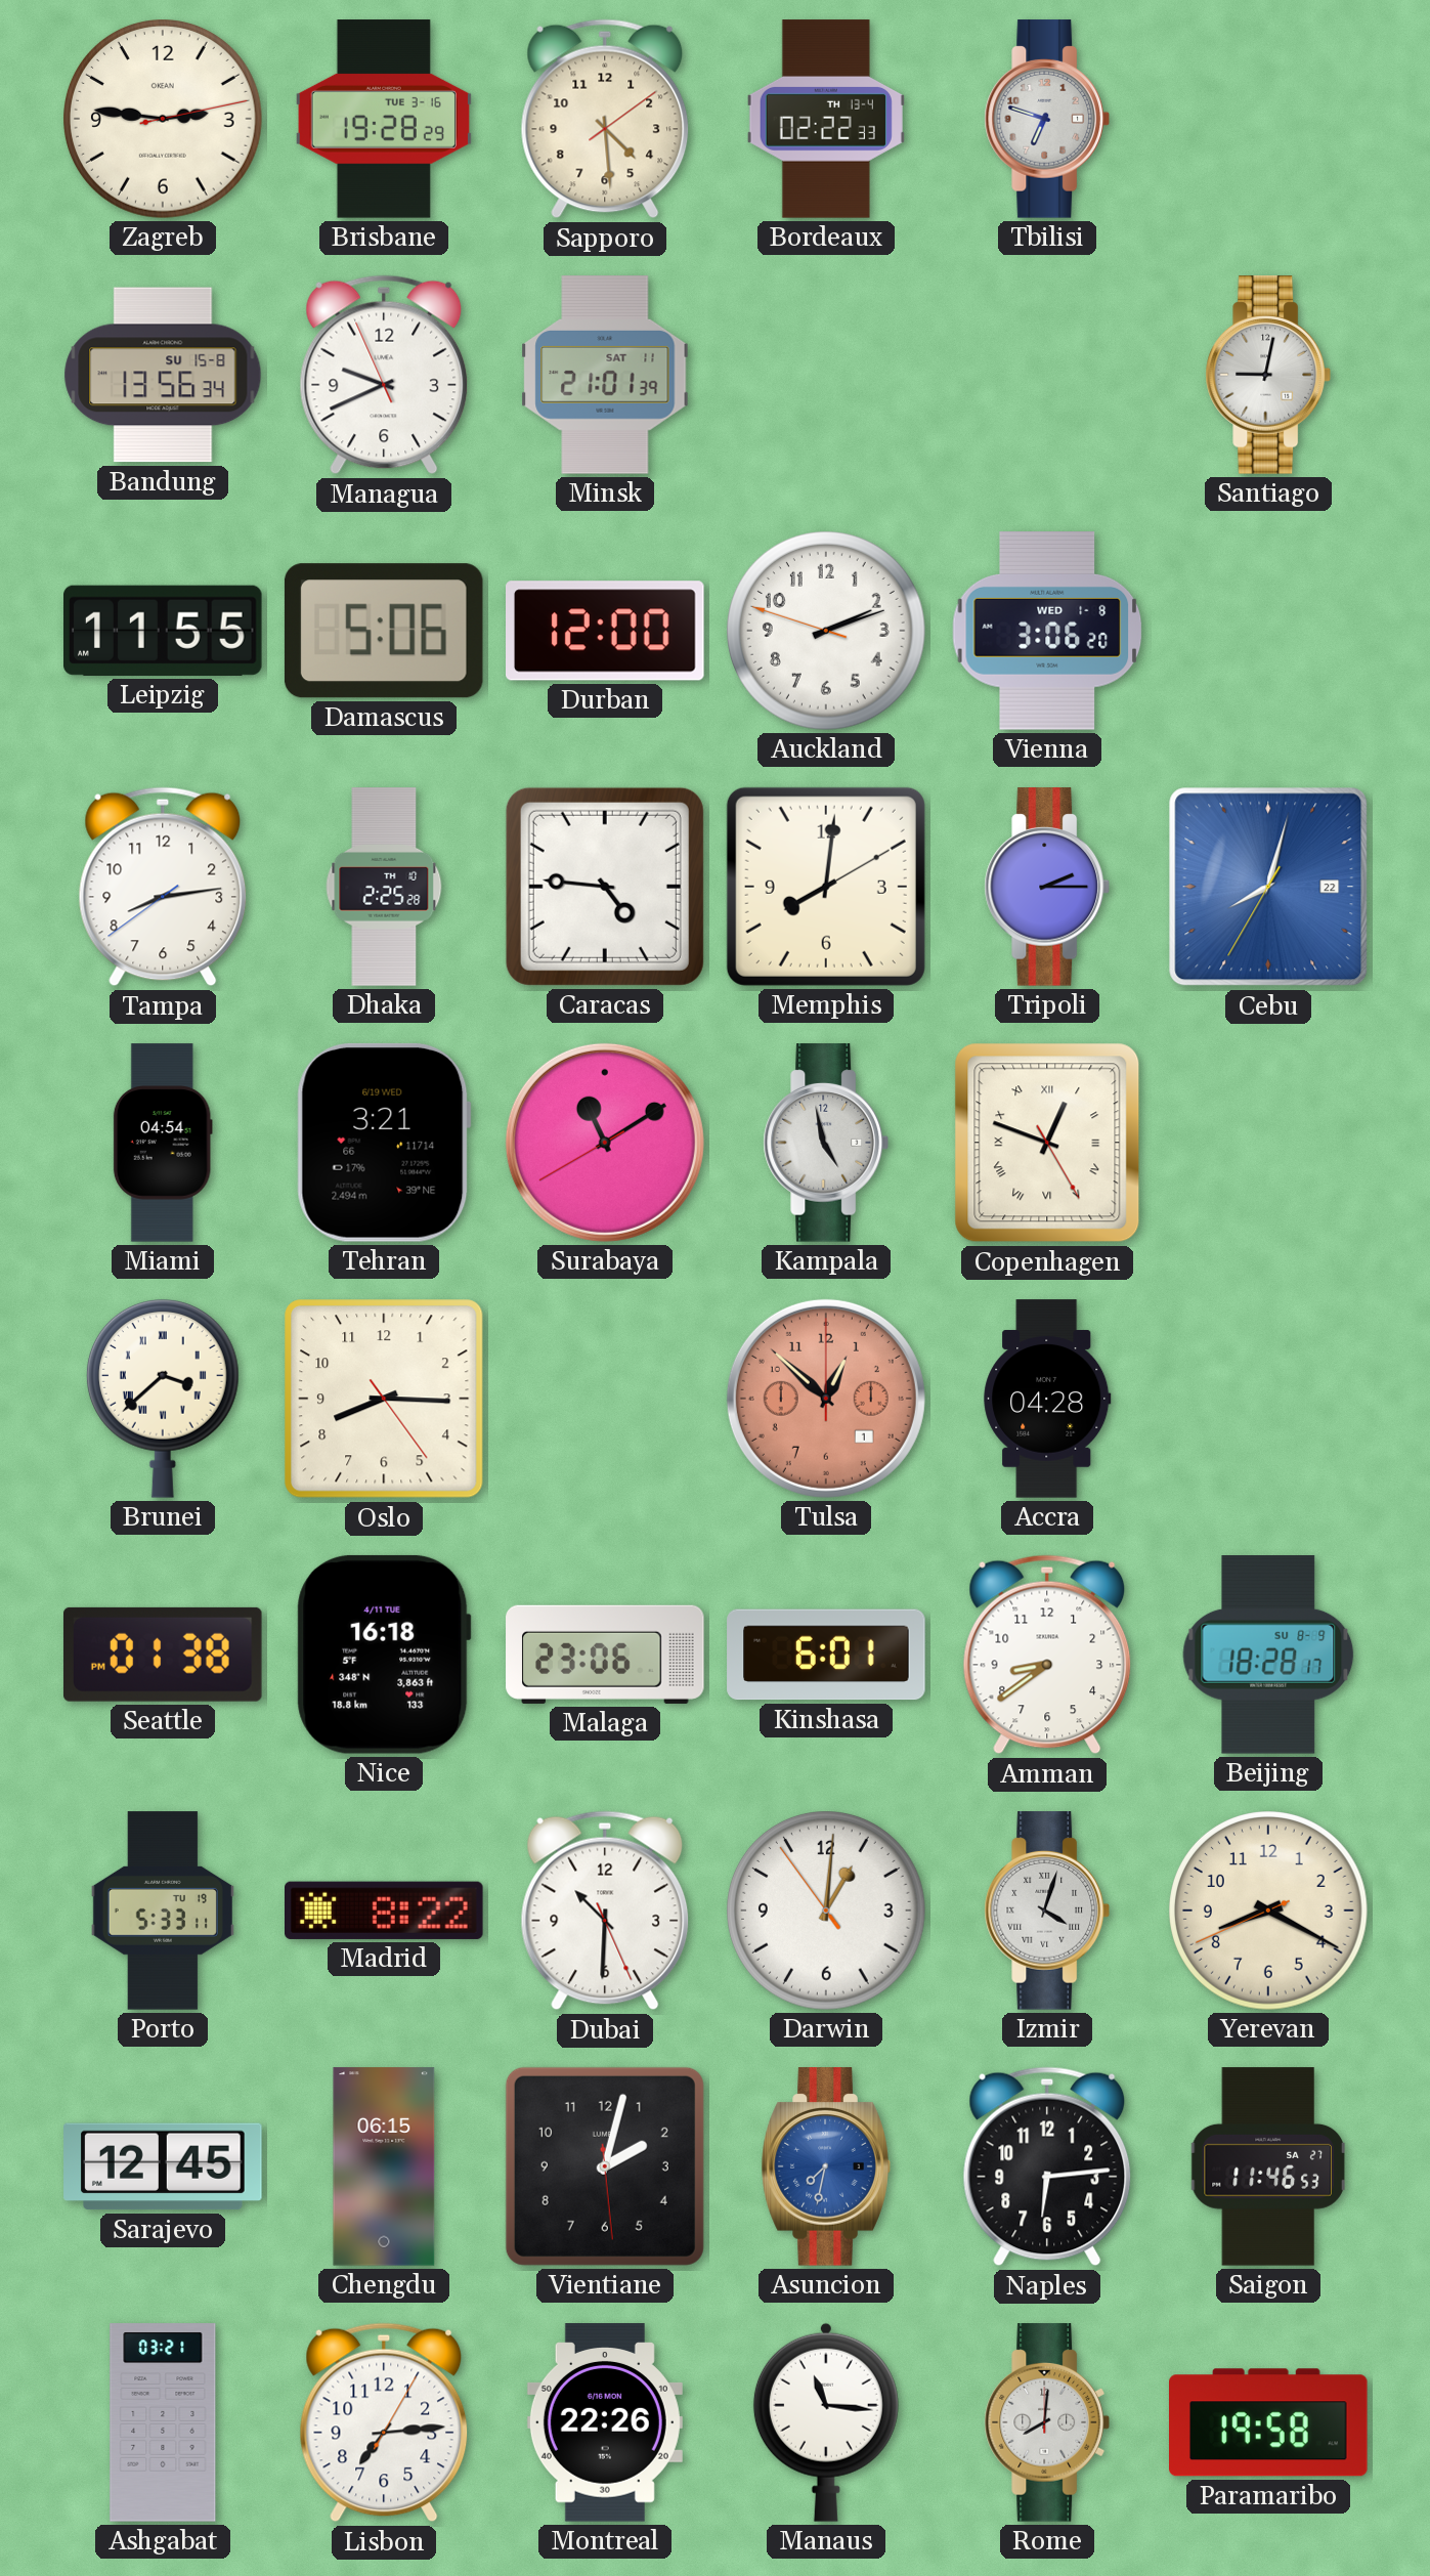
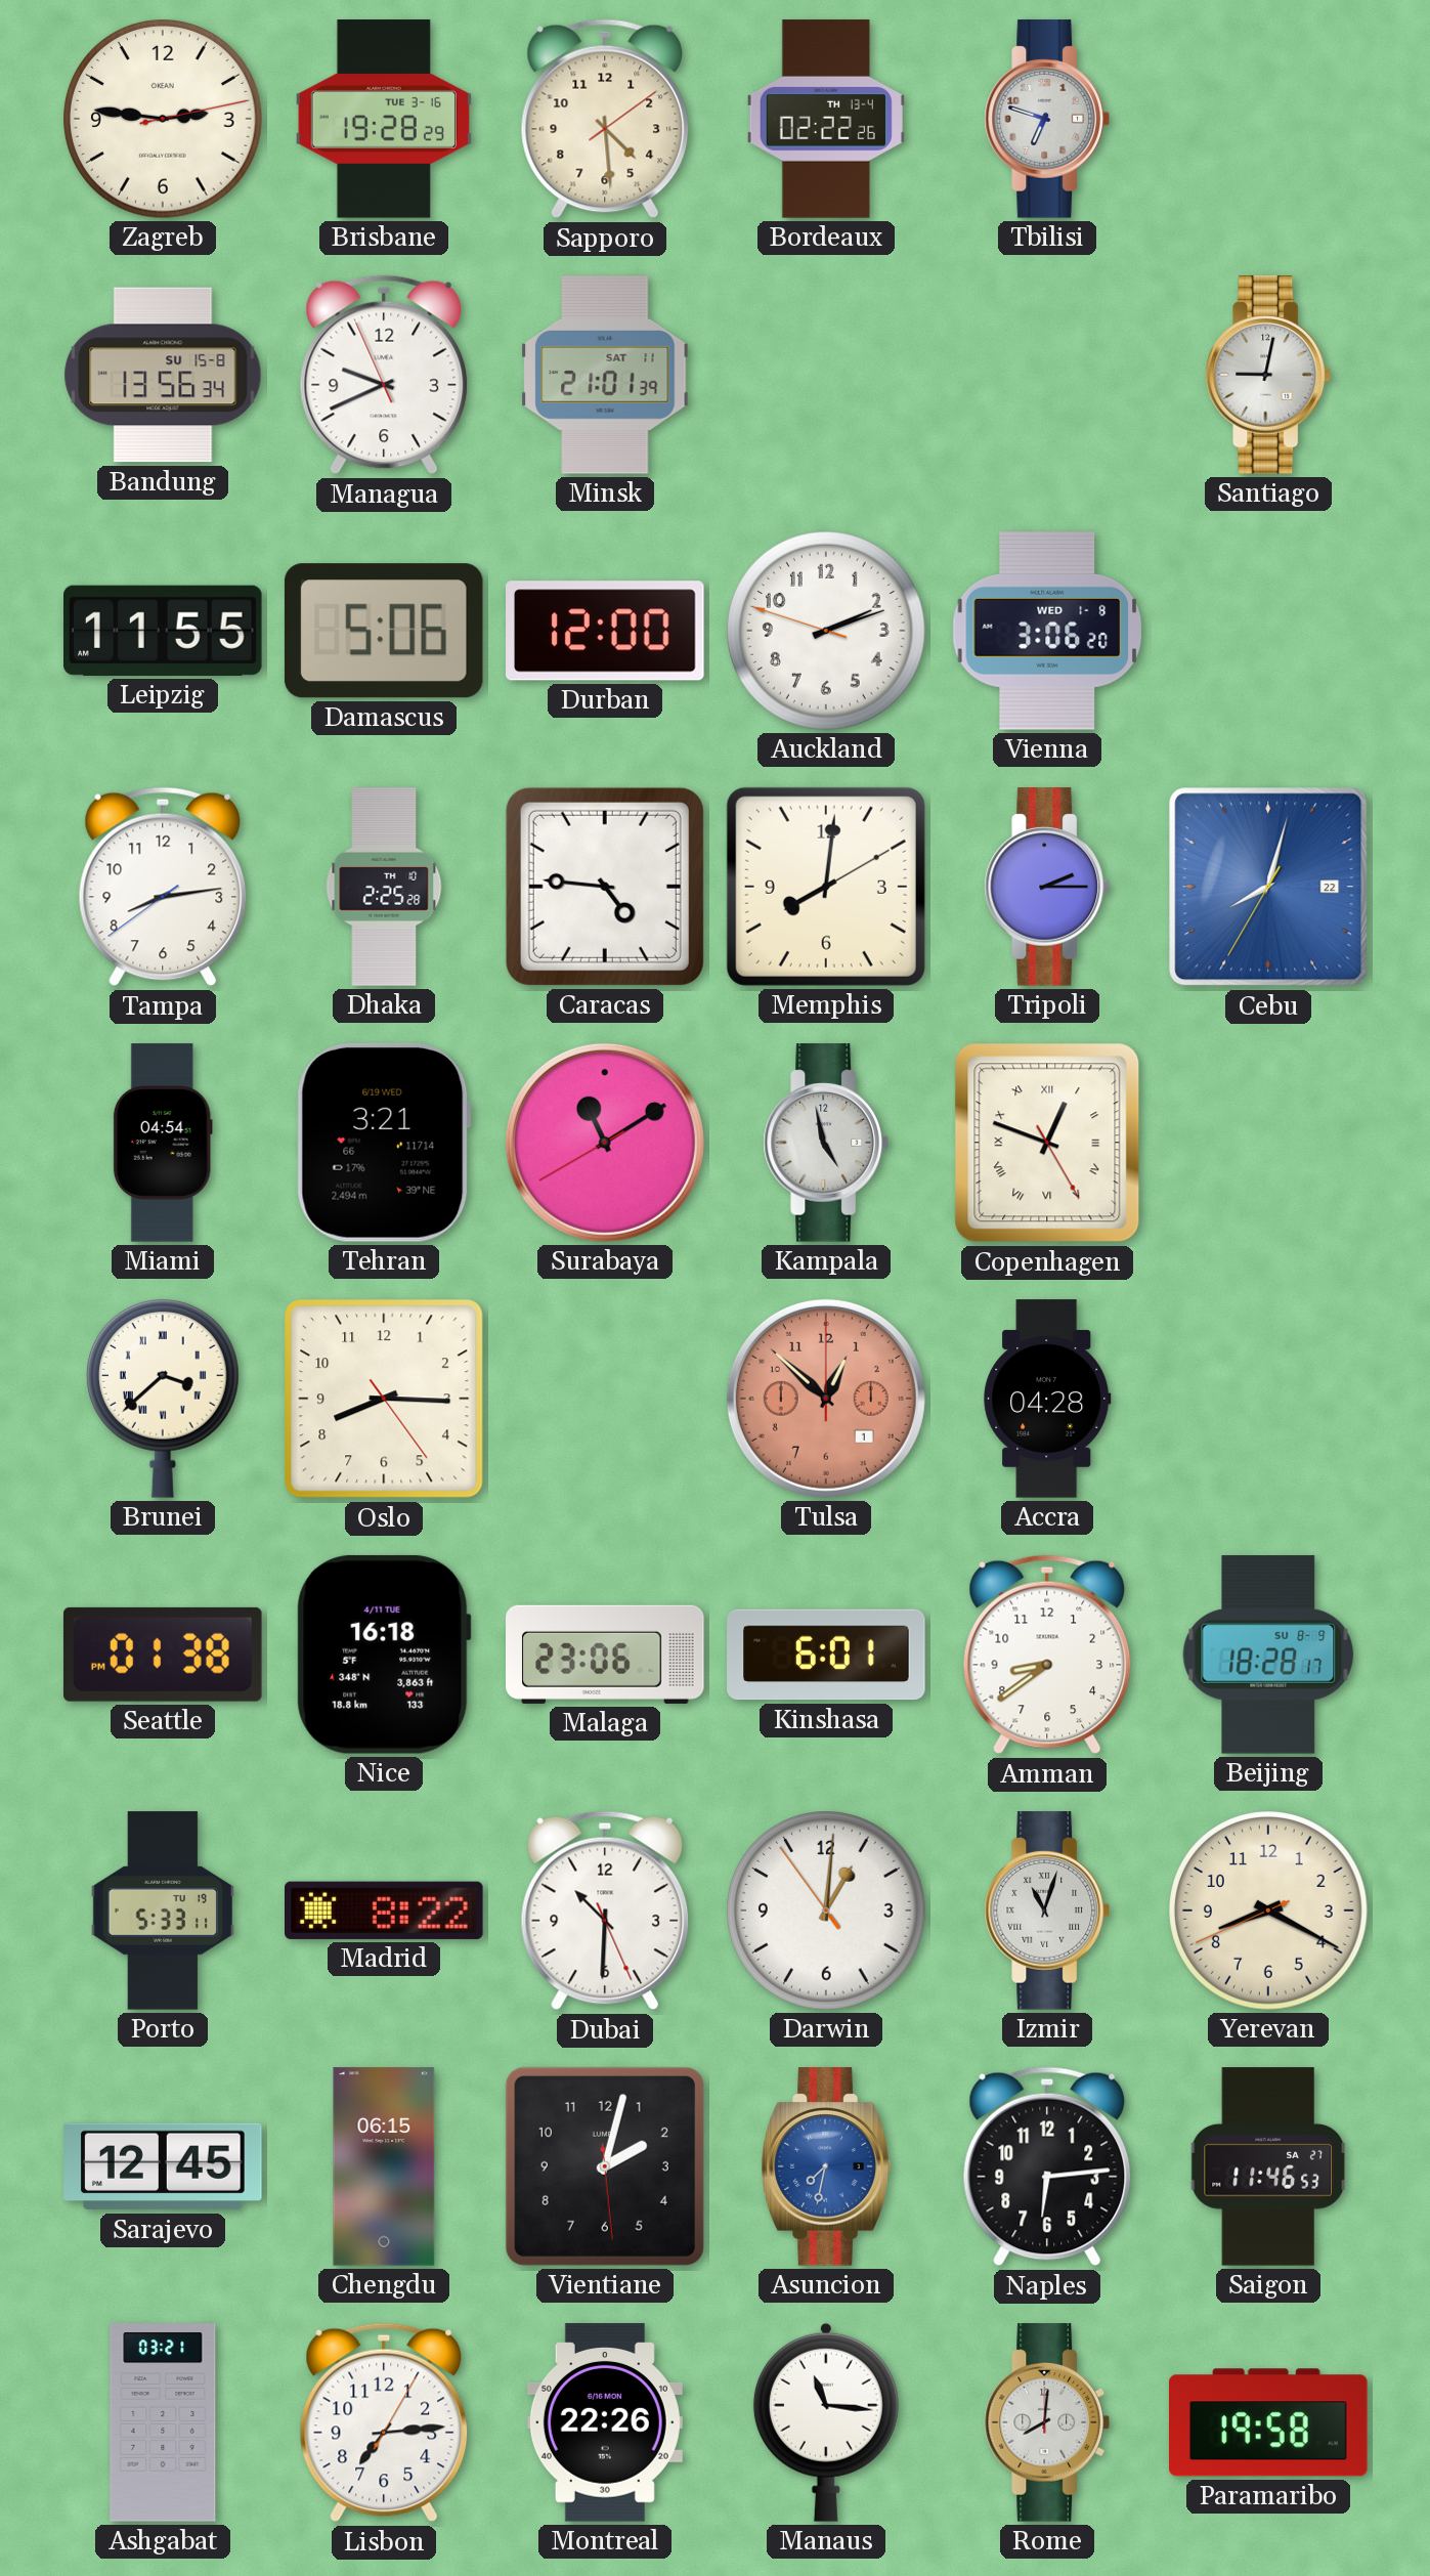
Bordeaux: 02:22:33 -> 02:22:26 (826, 119)
Izmir: 4:03 -> 11:03 (1046, 1910)
